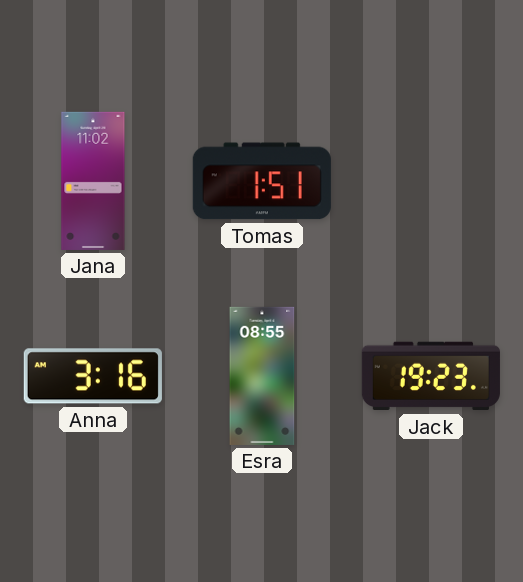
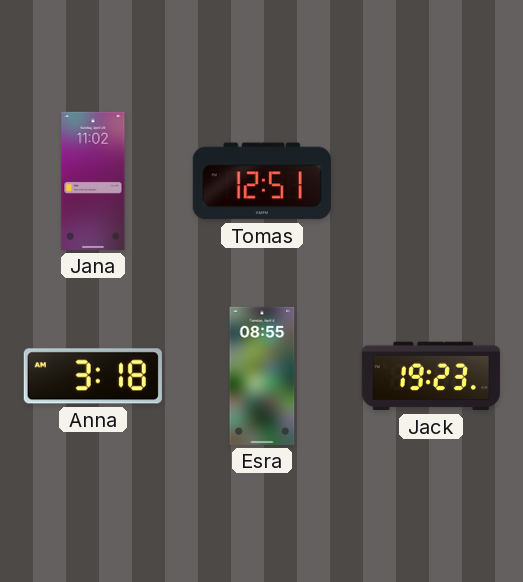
Tomas: 1:51 -> 12:51 (262, 181)
Anna: 3:16 -> 3:18 (93, 376)
